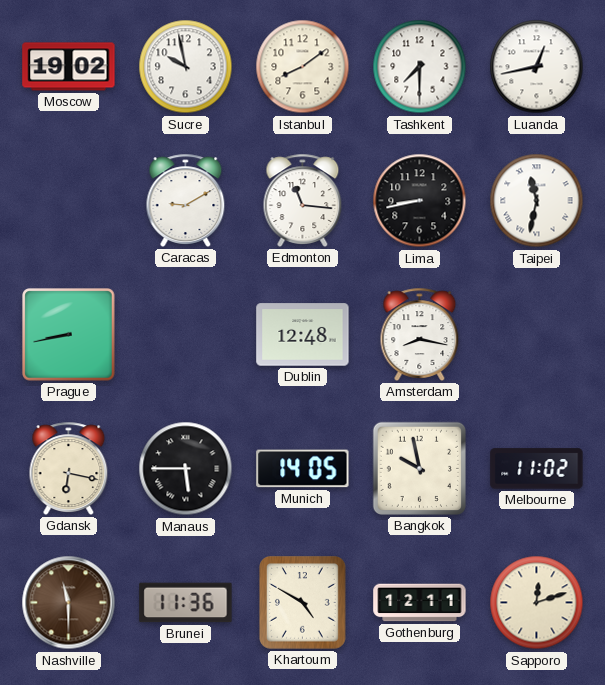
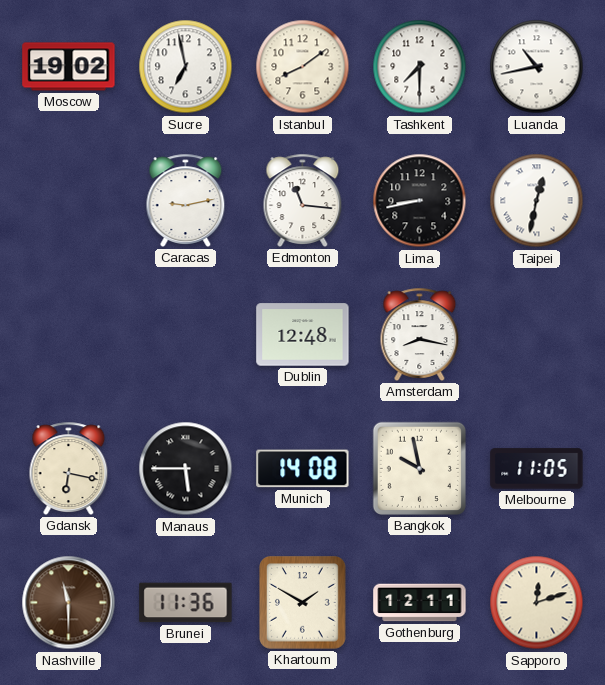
Sucre: 9:58 -> 6:58 (186, 67)
Luanda: 12:43 -> 10:43 (537, 67)
Caracas: 9:10 -> 9:13 (186, 200)
Taipei: 11:32 -> 12:32 (537, 201)
Prague: 8:43 -> none (69, 335)
Munich: 14:05 -> 14:08 (303, 469)
Melbourne: 11:02 -> 11:05 (537, 469)
Khartoum: 4:50 -> 1:50 (303, 603)
